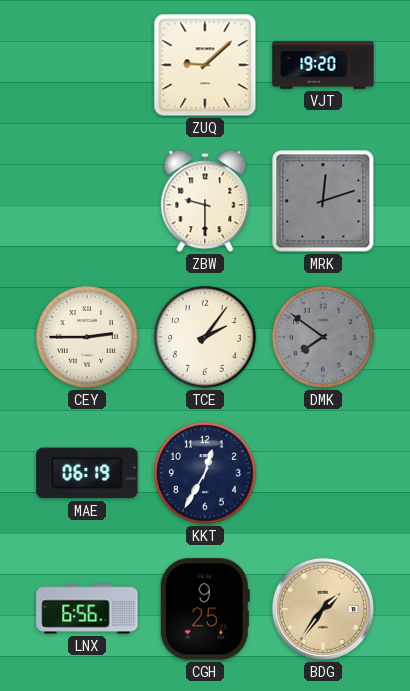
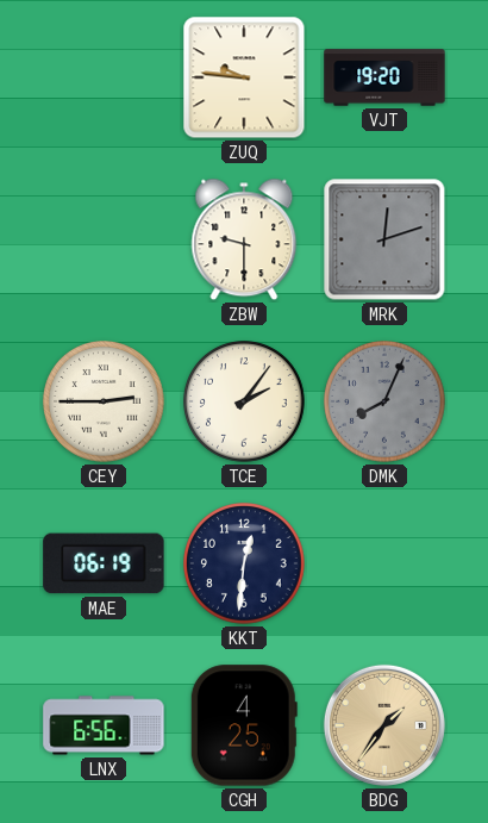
ZUQ: 9:08 -> 9:46 (244, 77)
DMK: 7:51 -> 8:04 (386, 403)
KKT: 12:35 -> 12:31 (245, 565)
CGH: 9:25 -> 4:25 (244, 725)
